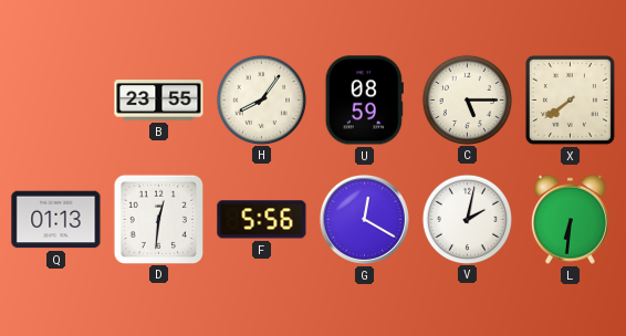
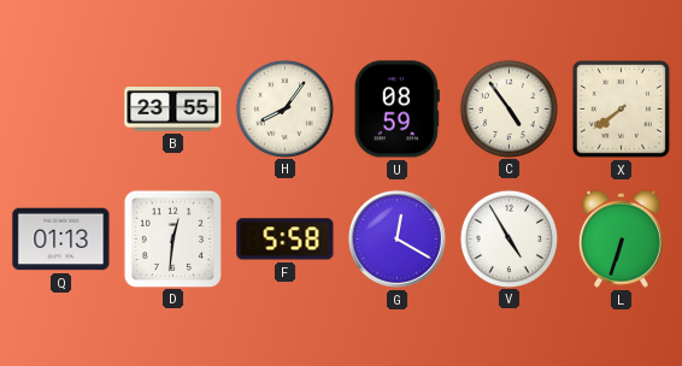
C: 5:15 -> 4:54 (508, 108)
F: 5:56 -> 5:58 (286, 240)
V: 2:02 -> 4:55 (508, 238)
L: 6:31 -> 6:33 (621, 238)
